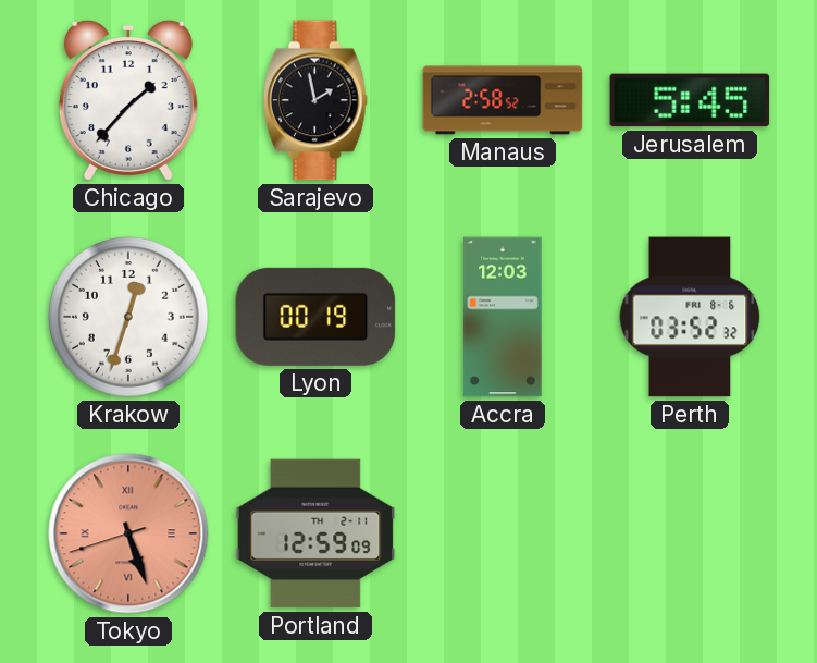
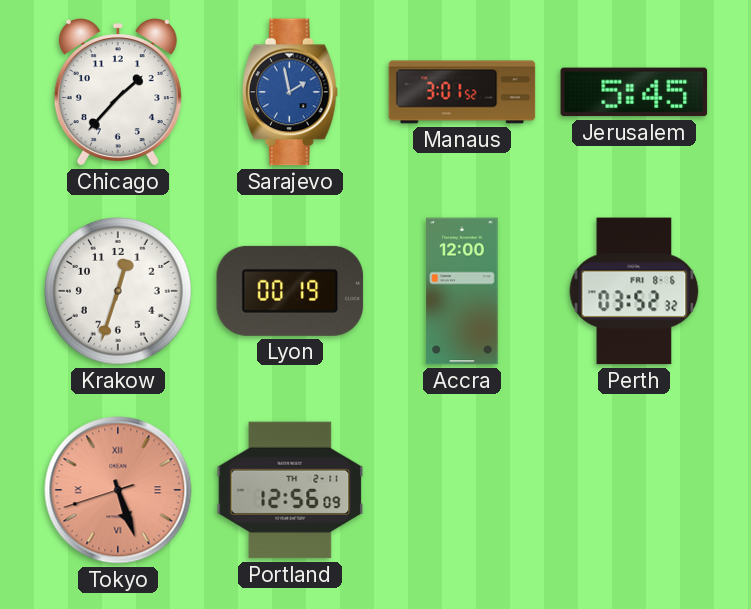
Sarajevo dial: black -> blue (290, 92)
Manaus: 2:58 -> 3:01 (462, 92)
Accra: 12:03 -> 12:00 (462, 291)
Portland: 12:59 -> 12:56 (290, 490)
